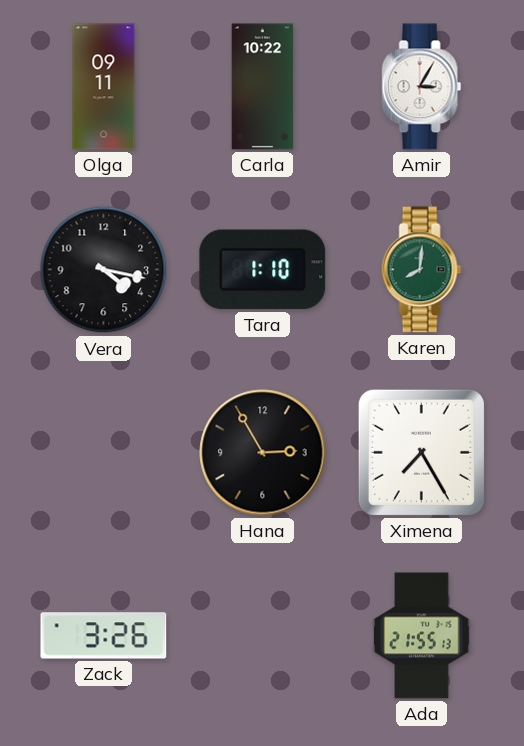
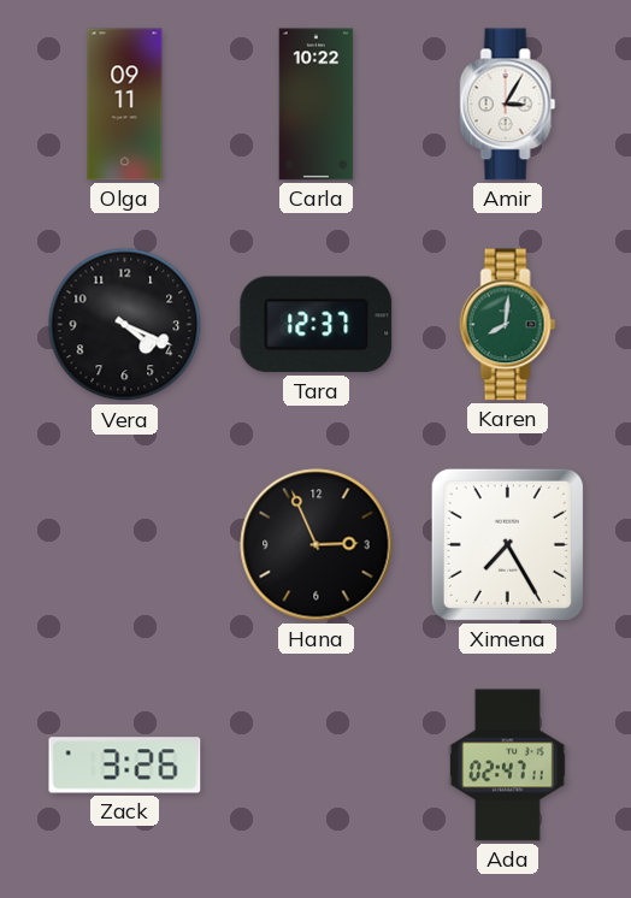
Vera: 4:17 -> 4:19 (125, 325)
Tara: 1:10 -> 12:37 (317, 325)
Hana: 2:55 -> 2:56 (317, 545)
Ada: 21:55 -> 02:47 (508, 766)
